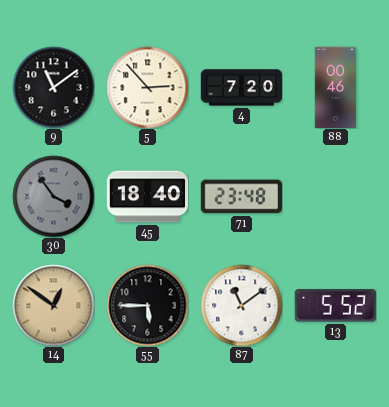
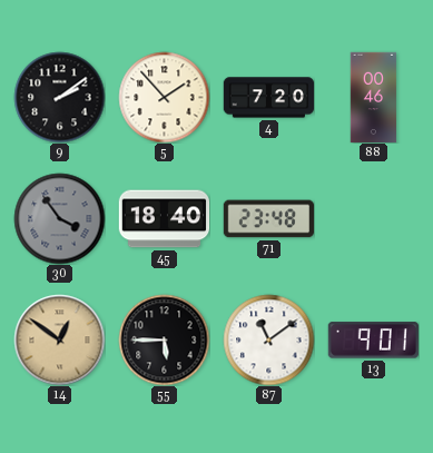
9: 11:09 -> 2:09 (59, 97)
5: 2:53 -> 1:53 (164, 97)
13: 5:52 -> 9:01 (373, 341)
